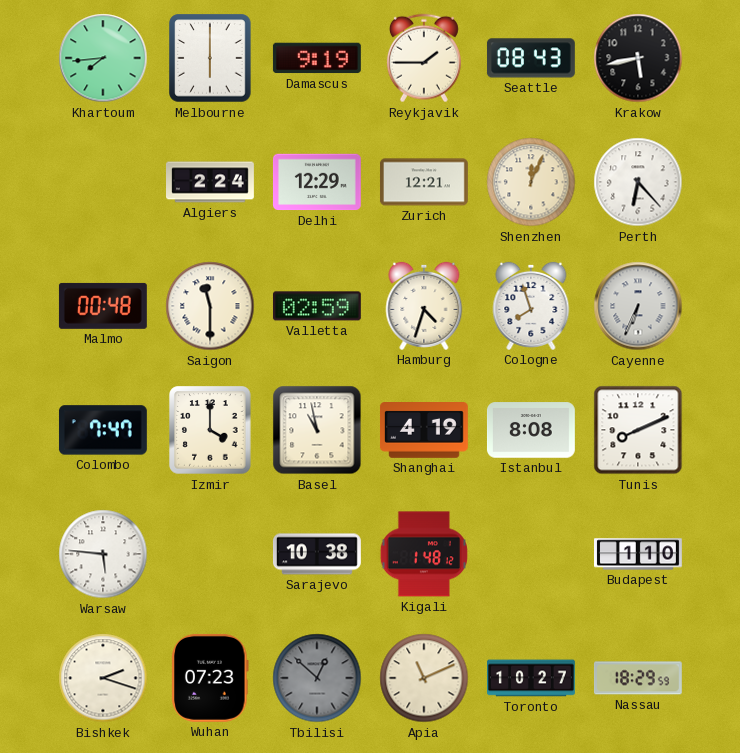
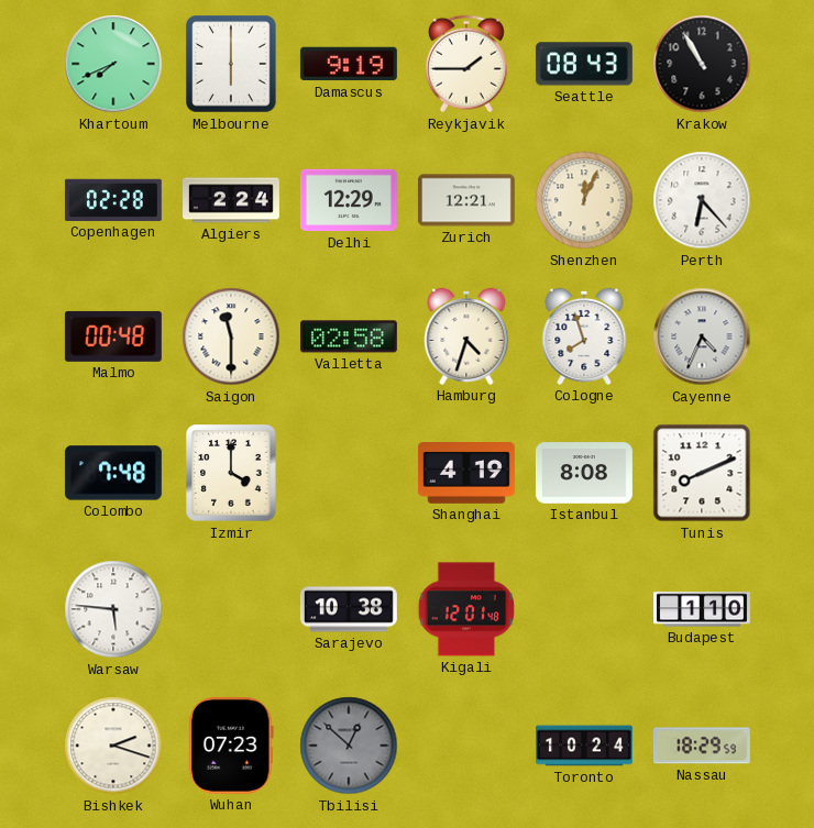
Khartoum: 7:44 -> 7:41 (113, 64)
Krakow: 5:43 -> 10:55 (702, 64)
Copenhagen: none -> 02:28 (113, 200)
Valletta: 02:59 -> 02:58 (349, 336)
Cayenne: 6:34 -> 4:34 (702, 336)
Colombo: 7:47 -> 7:48 (113, 473)
Basel: 10:58 -> none (317, 430)
Kigali: 1:48 -> 12:01 (466, 609)
Apia: 11:11 -> none (424, 678)
Toronto: 10:27 -> 10:24 (585, 746)
